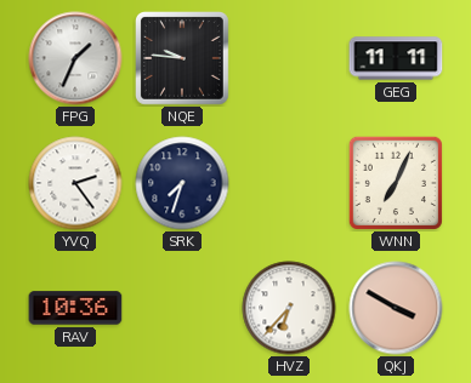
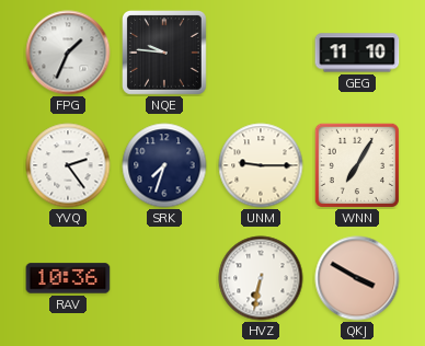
GEG: 11:11 -> 11:10 (357, 53)
UNM: none -> 9:15 (261, 165)
WNN: 7:04 -> 7:05 (357, 165)
HVZ: 6:37 -> 6:32 (261, 278)
